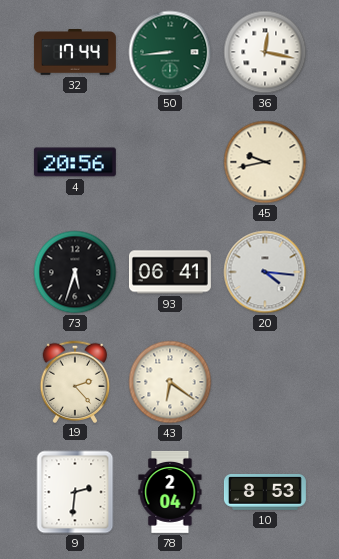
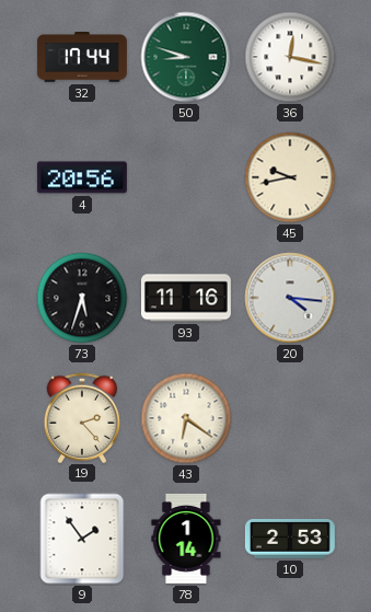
50: 8:44 -> 8:48 (186, 57)
93: 06:41 -> 11:16 (186, 298)
9: 2:31 -> 1:54 (82, 539)
78: 2:04 -> 1:14 (186, 539)
10: 8:53 -> 2:53 (290, 540)
